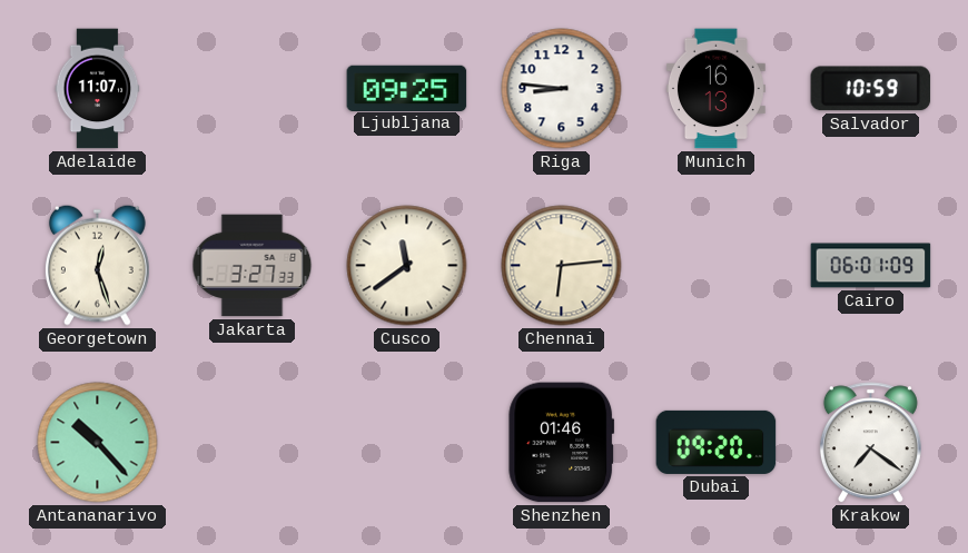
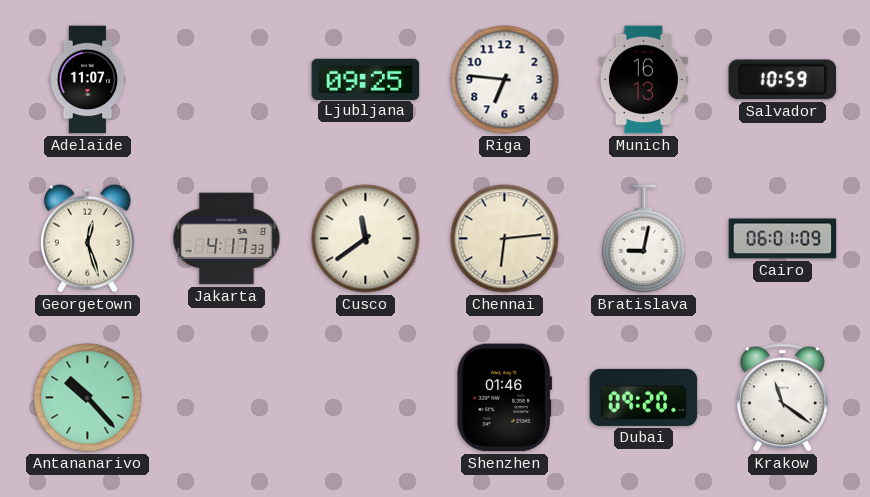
Riga: 8:46 -> 6:46 (505, 80)
Jakarta: 3:27 -> 4:17 (227, 239)
Bratislava: none -> 9:02 (644, 239)
Krakow: 7:21 -> 11:21 (782, 398)
